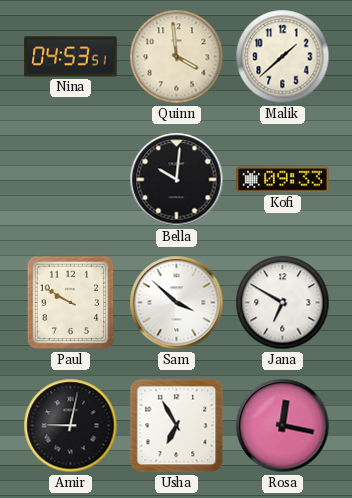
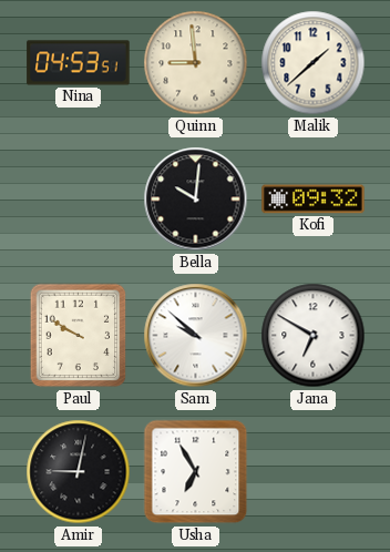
Quinn: 3:59 -> 8:59 (196, 63)
Kofi: 09:33 -> 09:32 (314, 200)
Sam: 3:52 -> 9:52 (196, 336)
Rosa: 12:17 -> none (283, 426)
